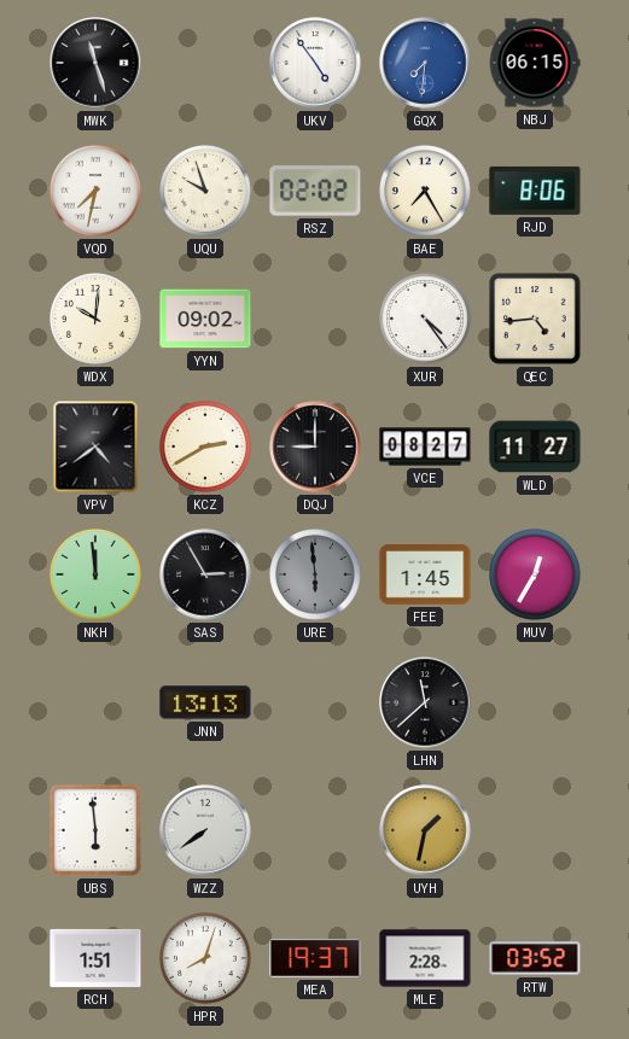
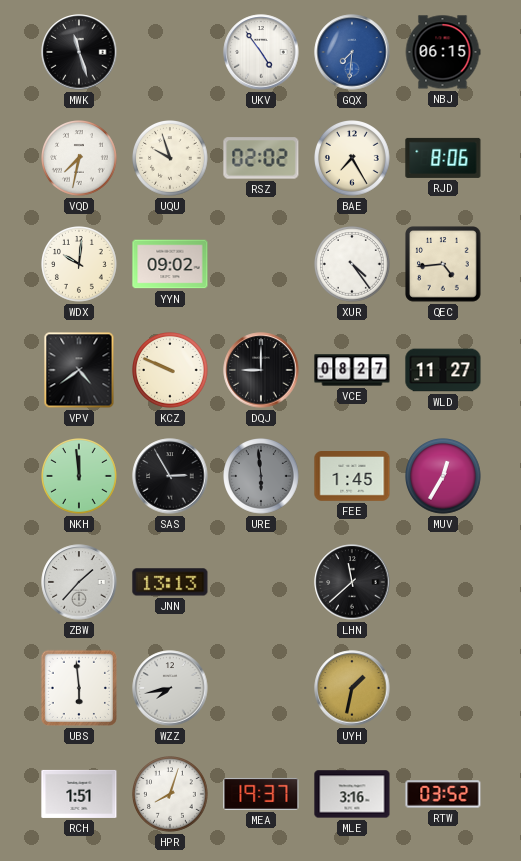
KCZ: 2:40 -> 9:49 (171, 371)
ZBW: none -> 1:37 (79, 582)
WZZ: 7:39 -> 7:43 (170, 688)
MLE: 2:28 -> 3:16 (352, 794)
